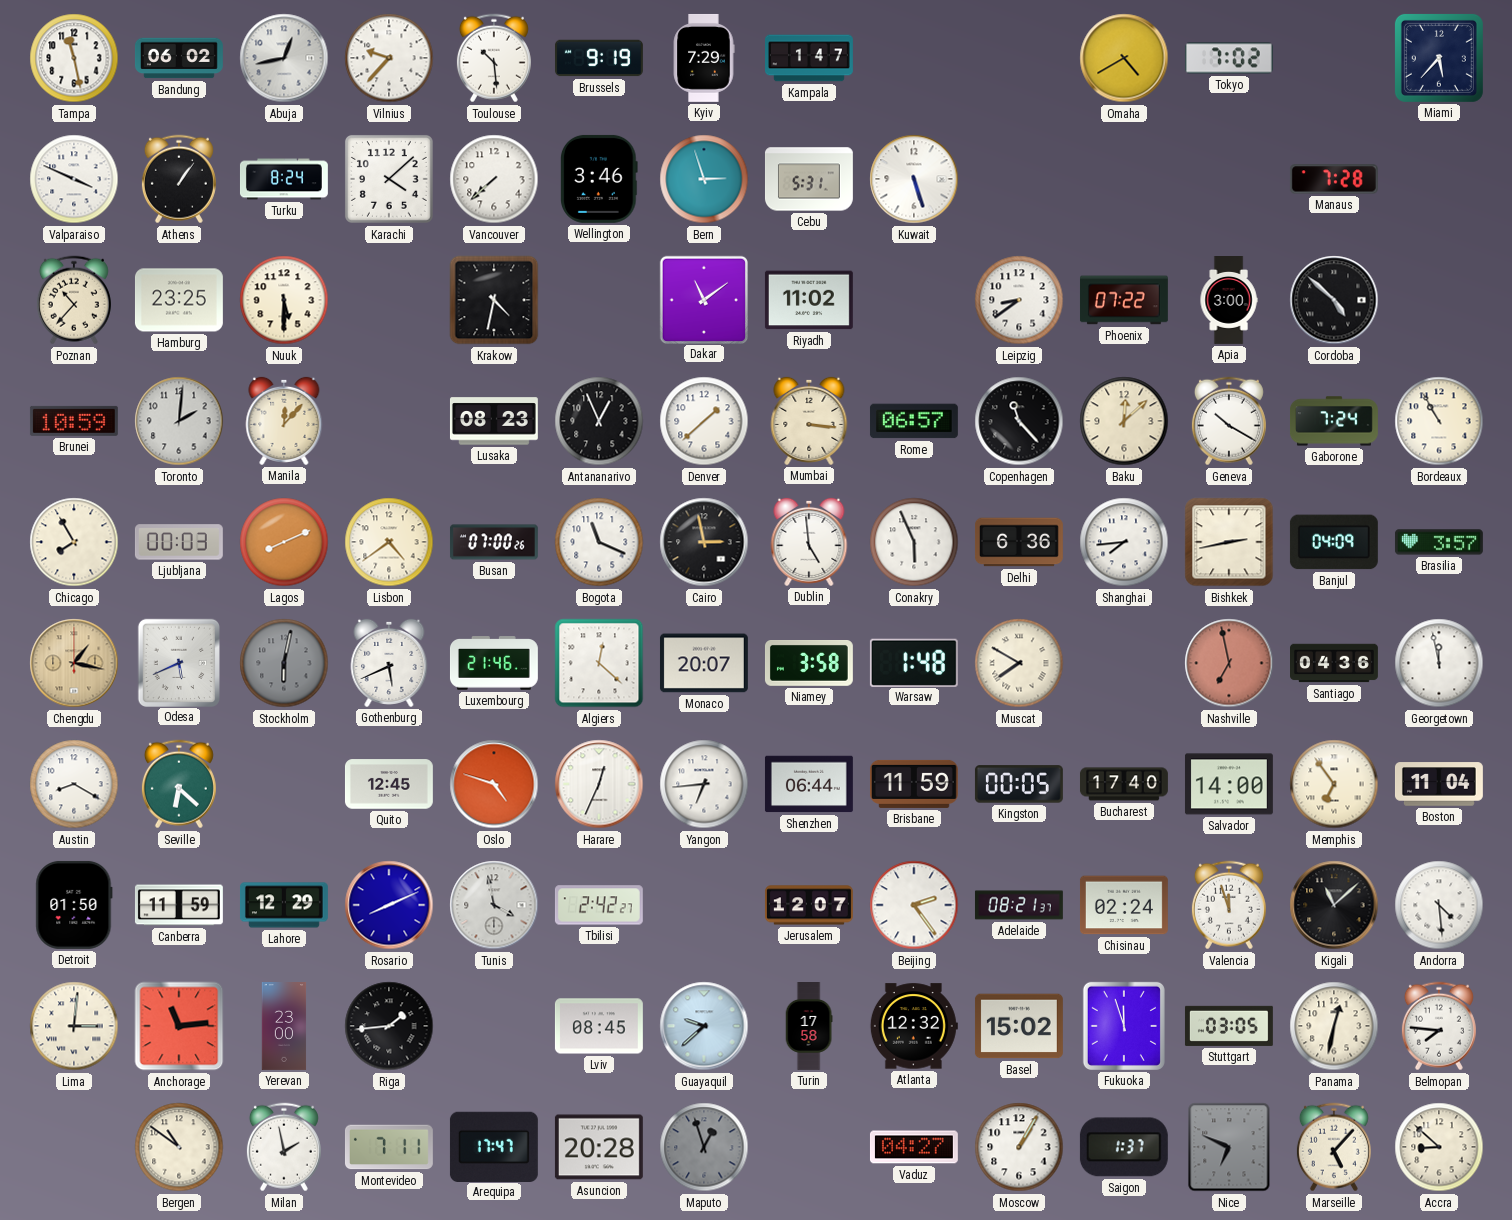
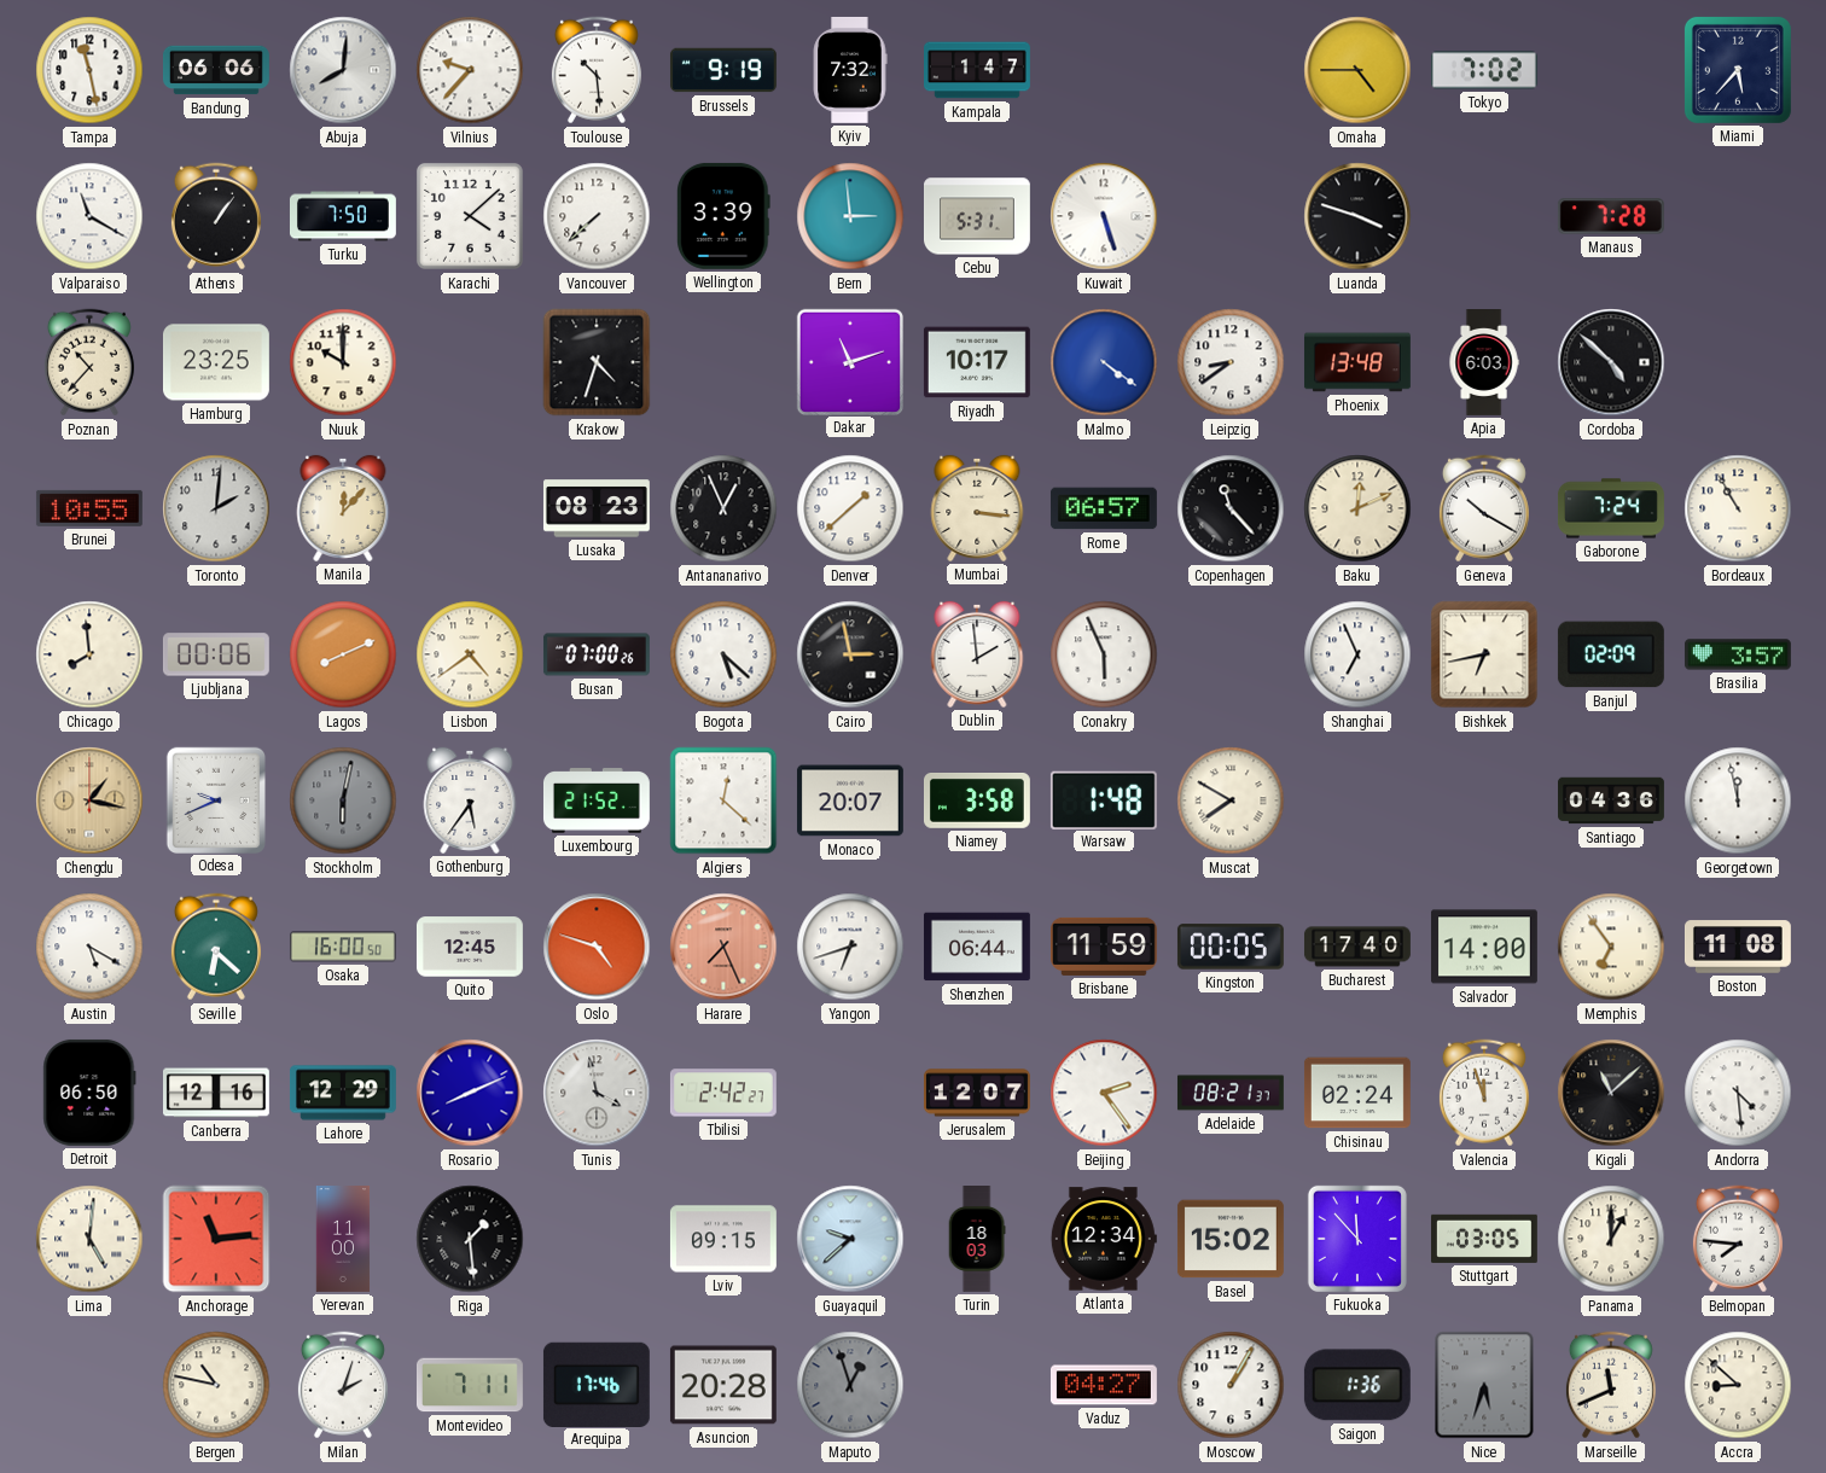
Bandung: 06:02 -> 06:06 (216, 70)
Abuja: 12:43 -> 8:01 (343, 70)
Kyiv: 7:29 -> 7:32 (850, 70)
Omaha: 4:40 -> 4:45 (1357, 70)
Valparaiso: 3:49 -> 11:20 (89, 216)
Turku: 8:24 -> 7:50 (343, 216)
Wellington: 3:46 -> 3:39 (725, 216)
Bern: 2:57 -> 2:59 (850, 216)
Luanda: none -> 3:48 (1357, 216)
Nuuk: 5:30 -> 10:00 (343, 362)
Krakow: 4:32 -> 4:33 (597, 362)
Dakar: 11:09 -> 11:12 (849, 361)
Riyadh: 11:02 -> 10:17 (977, 362)
Malmo: none -> 4:21 (1104, 362)
Phoenix: 07:22 -> 13:48 (1357, 362)
Apia: 3:00 -> 6:03 (1484, 363)
Brunei: 10:59 -> 10:55 (89, 508)
Baku: 12:08 -> 12:11 (1357, 508)
Chicago: 7:55 -> 7:59 (89, 654)
Ljubljana: 00:03 -> 00:06 (216, 654)
Bogota: 11:19 -> 5:22 (723, 654)
Dublin: 4:59 -> 1:59 (977, 654)
Delhi: 6:36 -> none (1019, 542)
Shanghai: 7:44 -> 6:56 (1357, 654)
Bishkek: 2:43 -> 6:43 (1484, 654)
Banjul: 04:09 -> 02:09 (1611, 654)
Odesa: 5:41 -> 9:41 (215, 799)
Gothenburg: 5:41 -> 5:36 (470, 800)
Luxembourg: 21:46 -> 21:52 (597, 800)
Nashville: 6:58 -> none (1229, 663)
Austin: 8:20 -> 5:20 (89, 947)
Osaka: none -> 16:00 (343, 947)
Harare: 12:34 -> 7:26 (723, 947)
Harare dial: white -> salmon (723, 947)
Yangon: 6:44 -> 6:42 (850, 947)
Boston: 11:04 -> 11:08 (1738, 947)
Detroit: 01:50 -> 06:50 (89, 1093)
Canberra: 11:59 -> 12:16 (216, 1093)
Lima: 3:01 -> 5:01 (89, 1239)
Yerevan: 23:00 -> 11:00 (343, 1240)
Riga: 1:44 -> 1:29 (470, 1239)
Lviv: 08:45 -> 09:15 (723, 1239)
Turin: 17:58 -> 18:03 (977, 1240)
Atlanta: 12:32 -> 12:34 (1104, 1239)
Fukuoka: 11:57 -> 11:53 (1357, 1239)
Panama: 12:32 -> 1:00 (1611, 1239)
Bergen: 10:51 -> 10:47 (216, 1385)
Milan: 1:58 -> 2:03 (343, 1385)
Arequipa: 17:47 -> 17:46 (597, 1384)
Saigon: 1:37 -> 1:36 (1357, 1385)
Nice: 6:49 -> 5:33 (1484, 1385)
Marseille: 5:07 -> 11:41 (1611, 1385)
